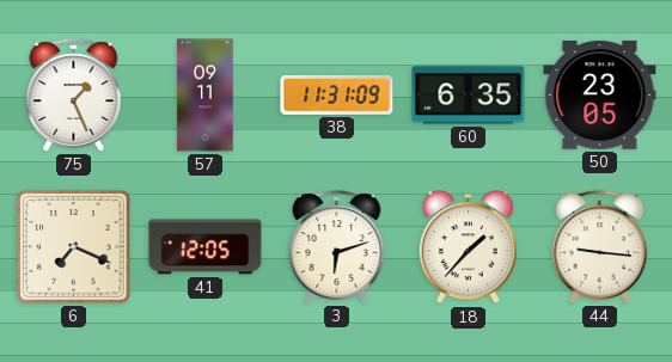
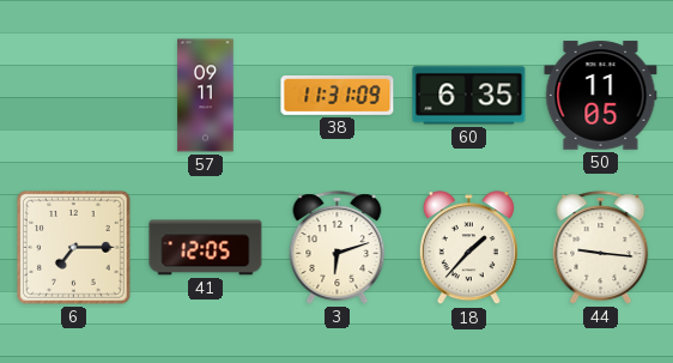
75: 1:26 -> none (74, 96)
50: 23:05 -> 11:05 (601, 96)
6: 7:19 -> 7:15 (74, 248)
